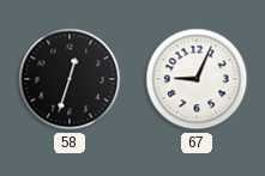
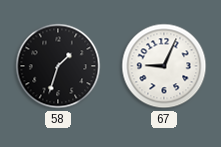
58: 12:33 -> 1:33 (58, 66)
